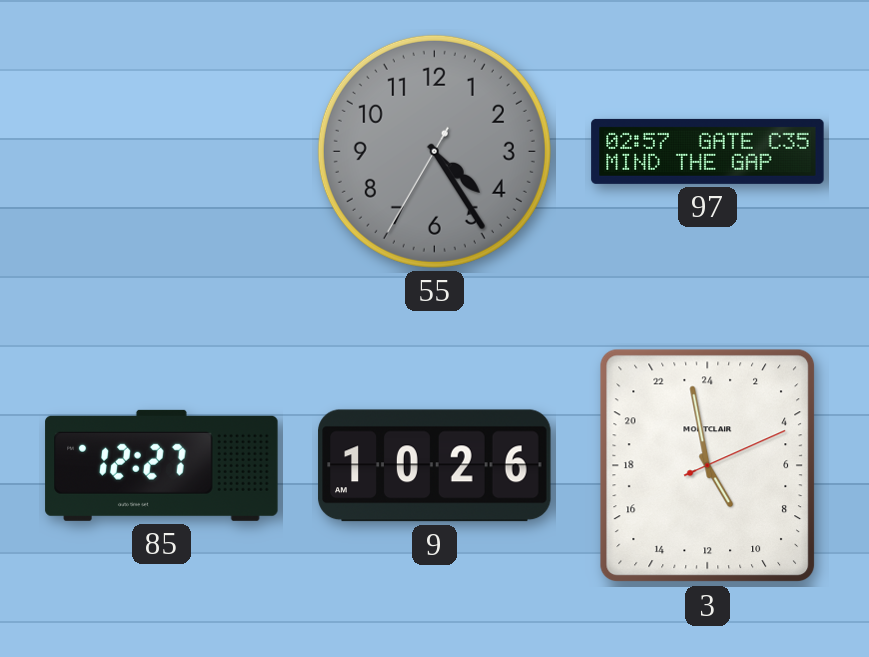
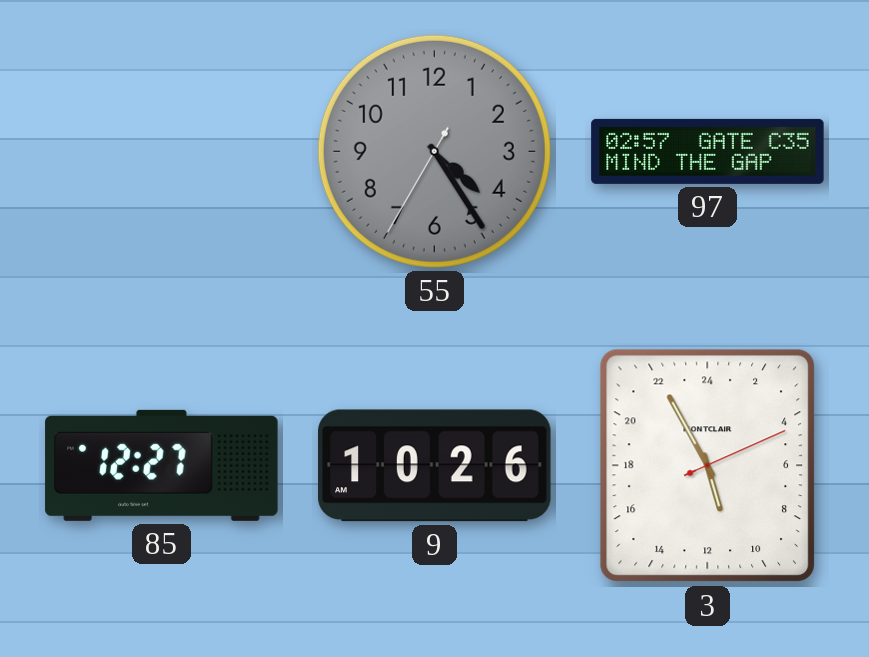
3: 9:58 -> 10:55 (708, 466)
